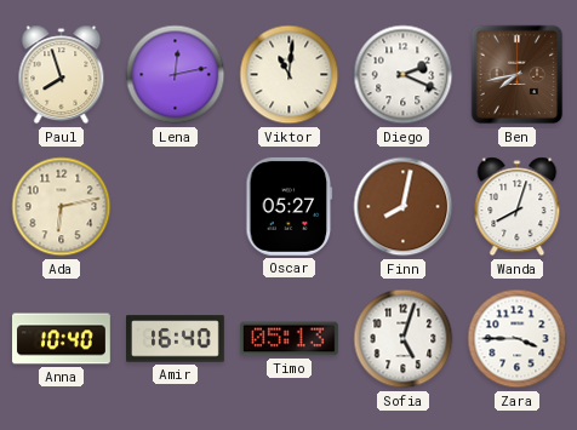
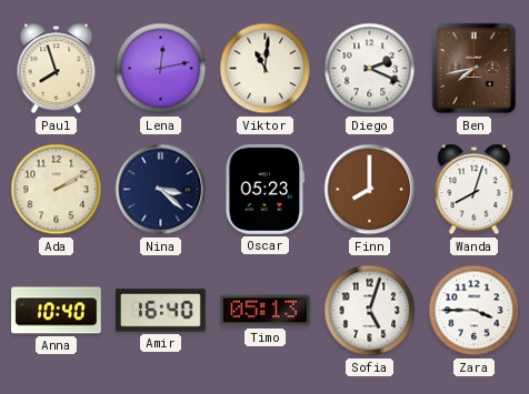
Ada: 6:13 -> 2:10 (57, 190)
Nina: none -> 3:22 (161, 190)
Oscar: 05:27 -> 05:23 (266, 189)
Finn: 8:02 -> 8:00 (370, 190)
